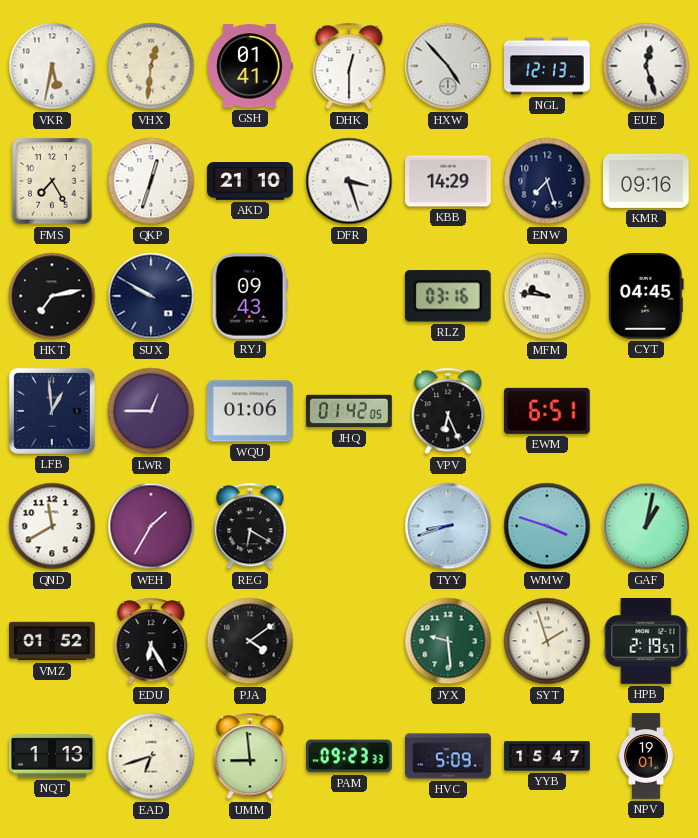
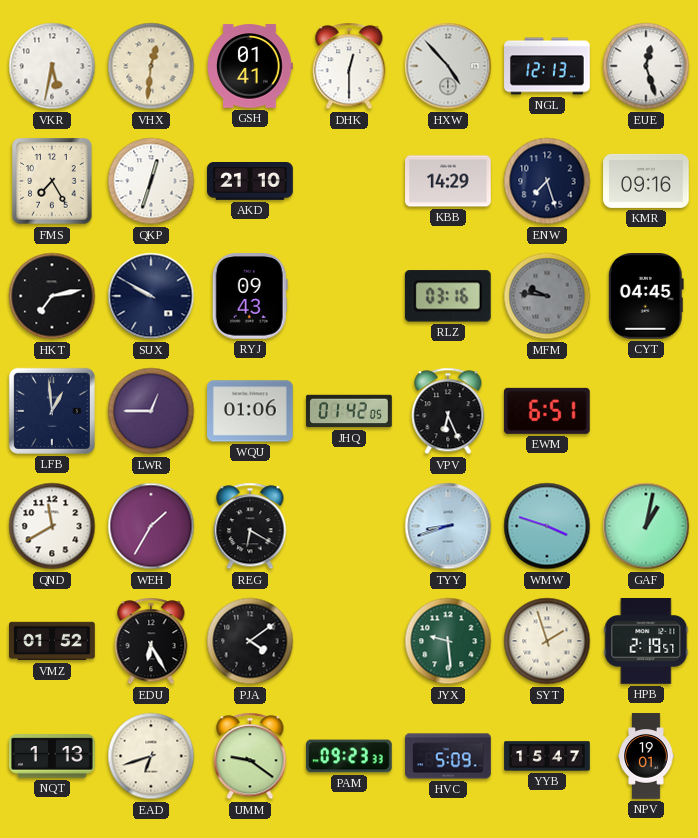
DFR: 3:27 -> none (349, 181)
MFM dial: white -> grey (547, 296)
UMM: 8:59 -> 9:21 (250, 756)
